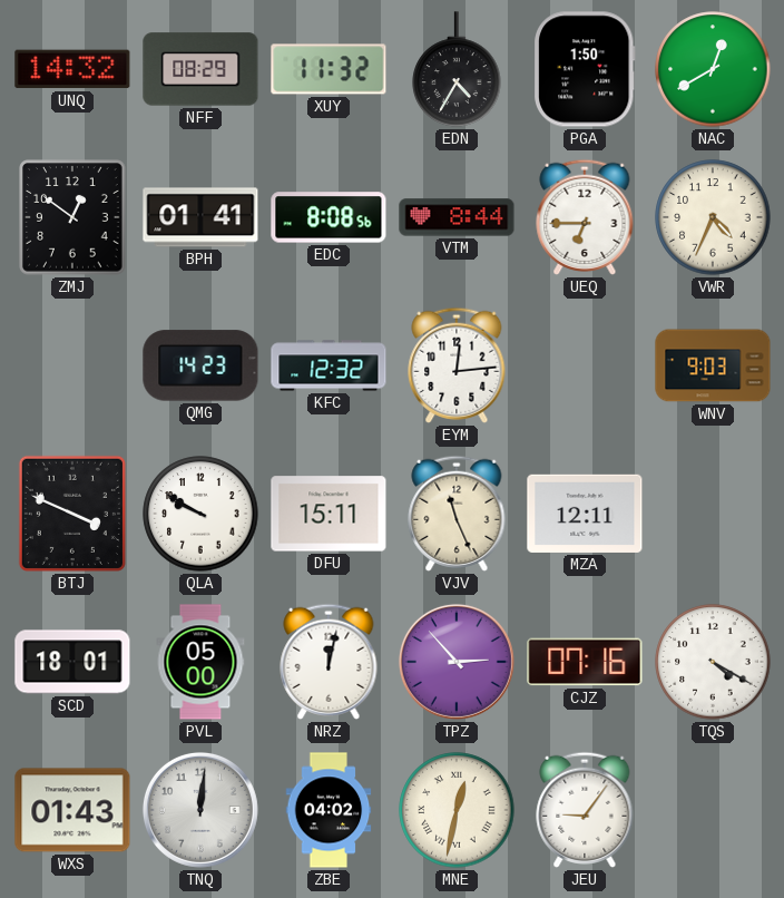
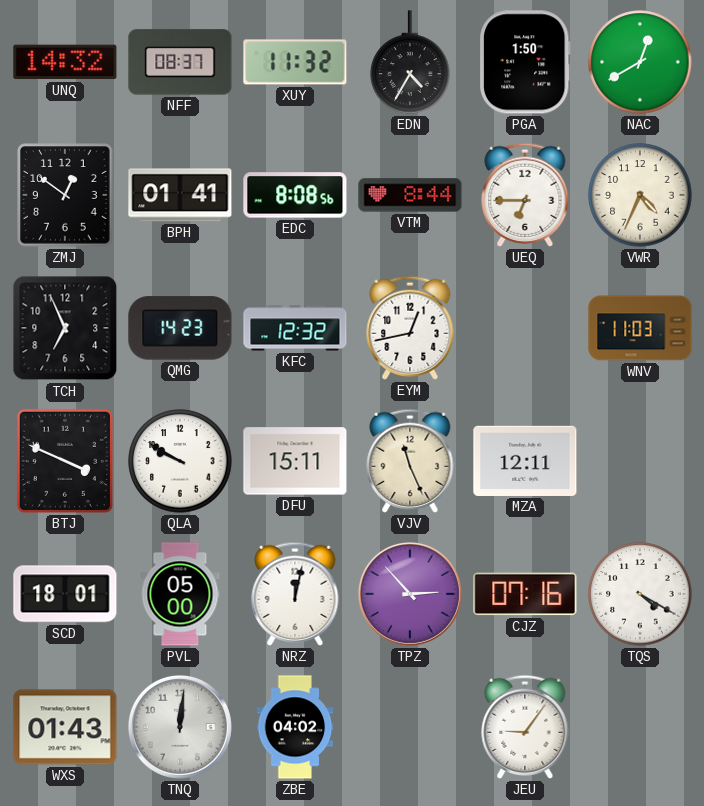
NFF: 08:29 -> 08:37 (180, 62)
TCH: none -> 6:56 (65, 328)
EYM: 12:14 -> 12:43 (410, 328)
WNV: 9:03 -> 11:03 (640, 328)
MNE: 12:32 -> none (457, 810)
